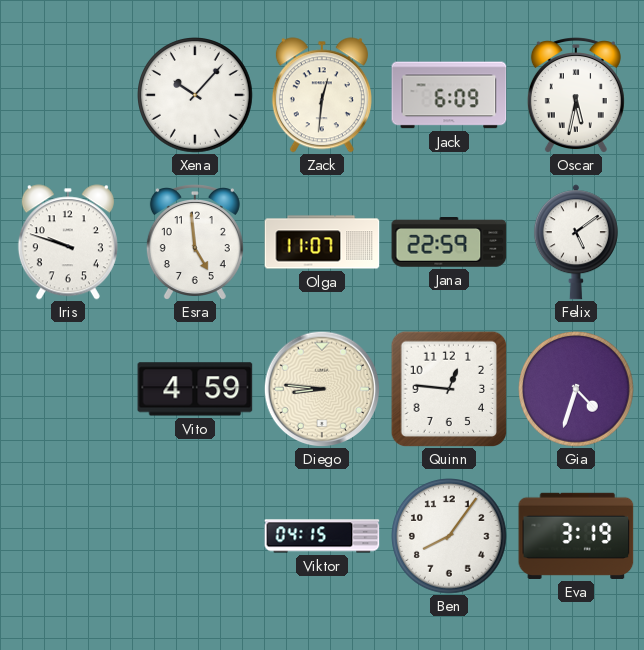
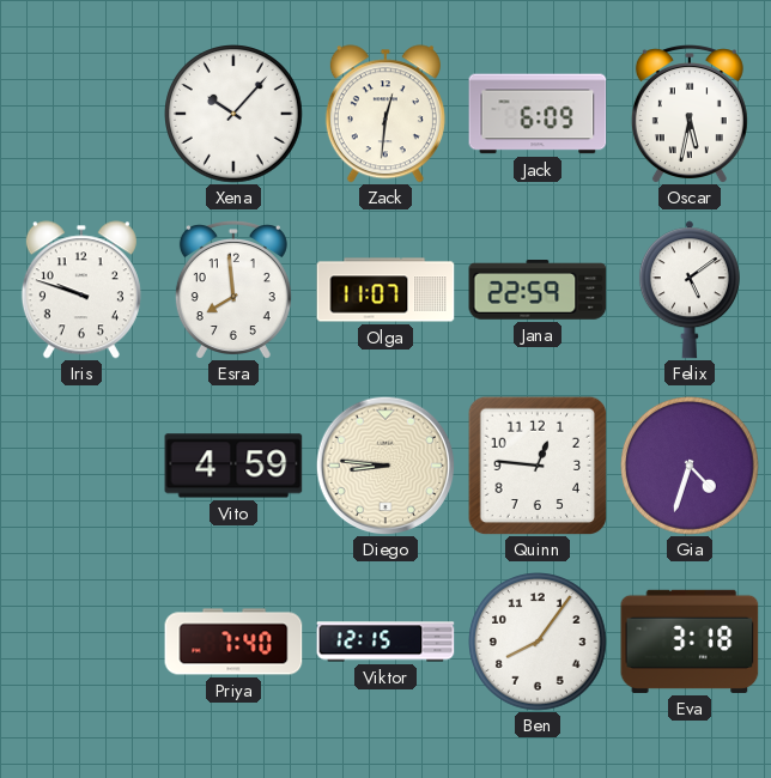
Esra: 4:59 -> 7:59 (233, 290)
Priya: none -> 7:40 (233, 642)
Viktor: 04:15 -> 12:15 (385, 642)
Eva: 3:19 -> 3:18 (690, 642)
